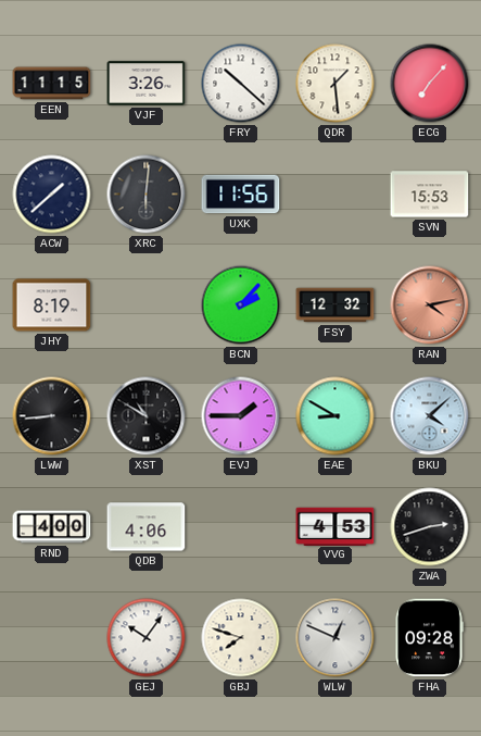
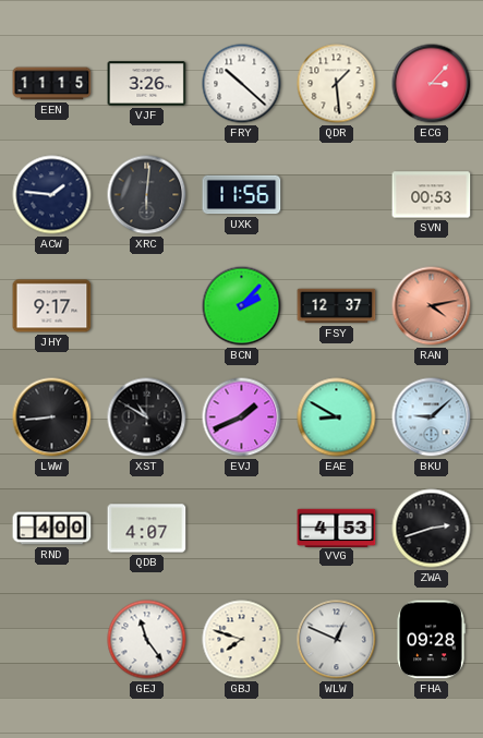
ECG: 7:07 -> 3:07 (432, 84)
ACW: 1:38 -> 1:46 (52, 195)
SVN: 15:53 -> 00:53 (432, 195)
JHY: 8:19 -> 9:17 (52, 306)
FSY: 12:32 -> 12:37 (337, 306)
EVJ: 1:45 -> 1:41 (242, 418)
BKU: 4:08 -> 9:08 (432, 418)
QDB: 4:06 -> 4:07 (147, 529)
GEJ: 10:06 -> 11:24 (147, 640)
